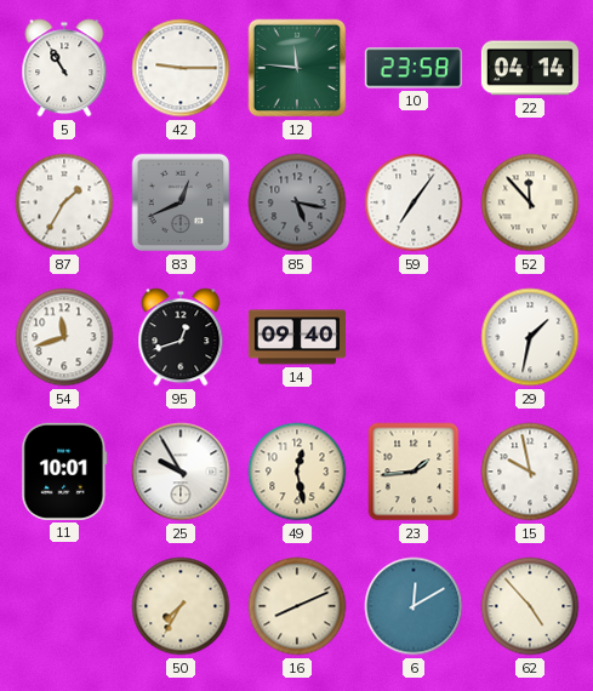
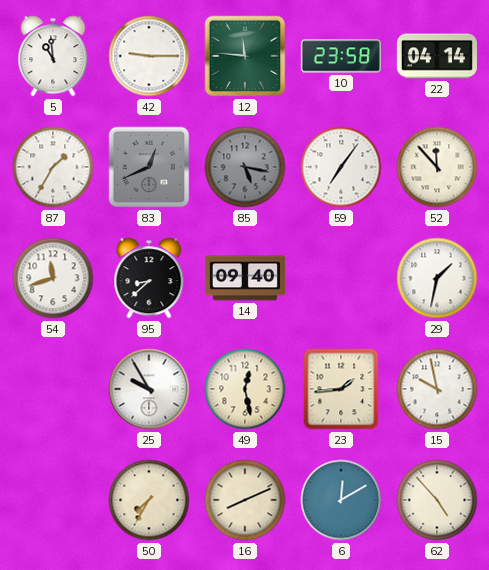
5: 10:55 -> 10:59 (53, 56)
95: 12:42 -> 8:38 (149, 278)
11: 10:01 -> none (64, 472)
